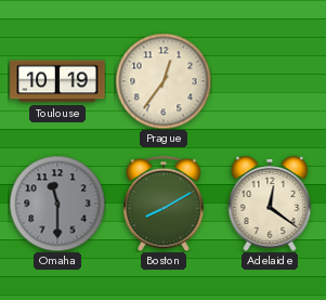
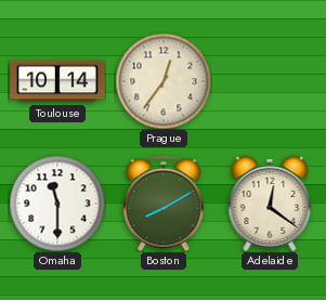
Toulouse: 10:19 -> 10:14 (57, 81)
Omaha dial: grey -> white (57, 204)
